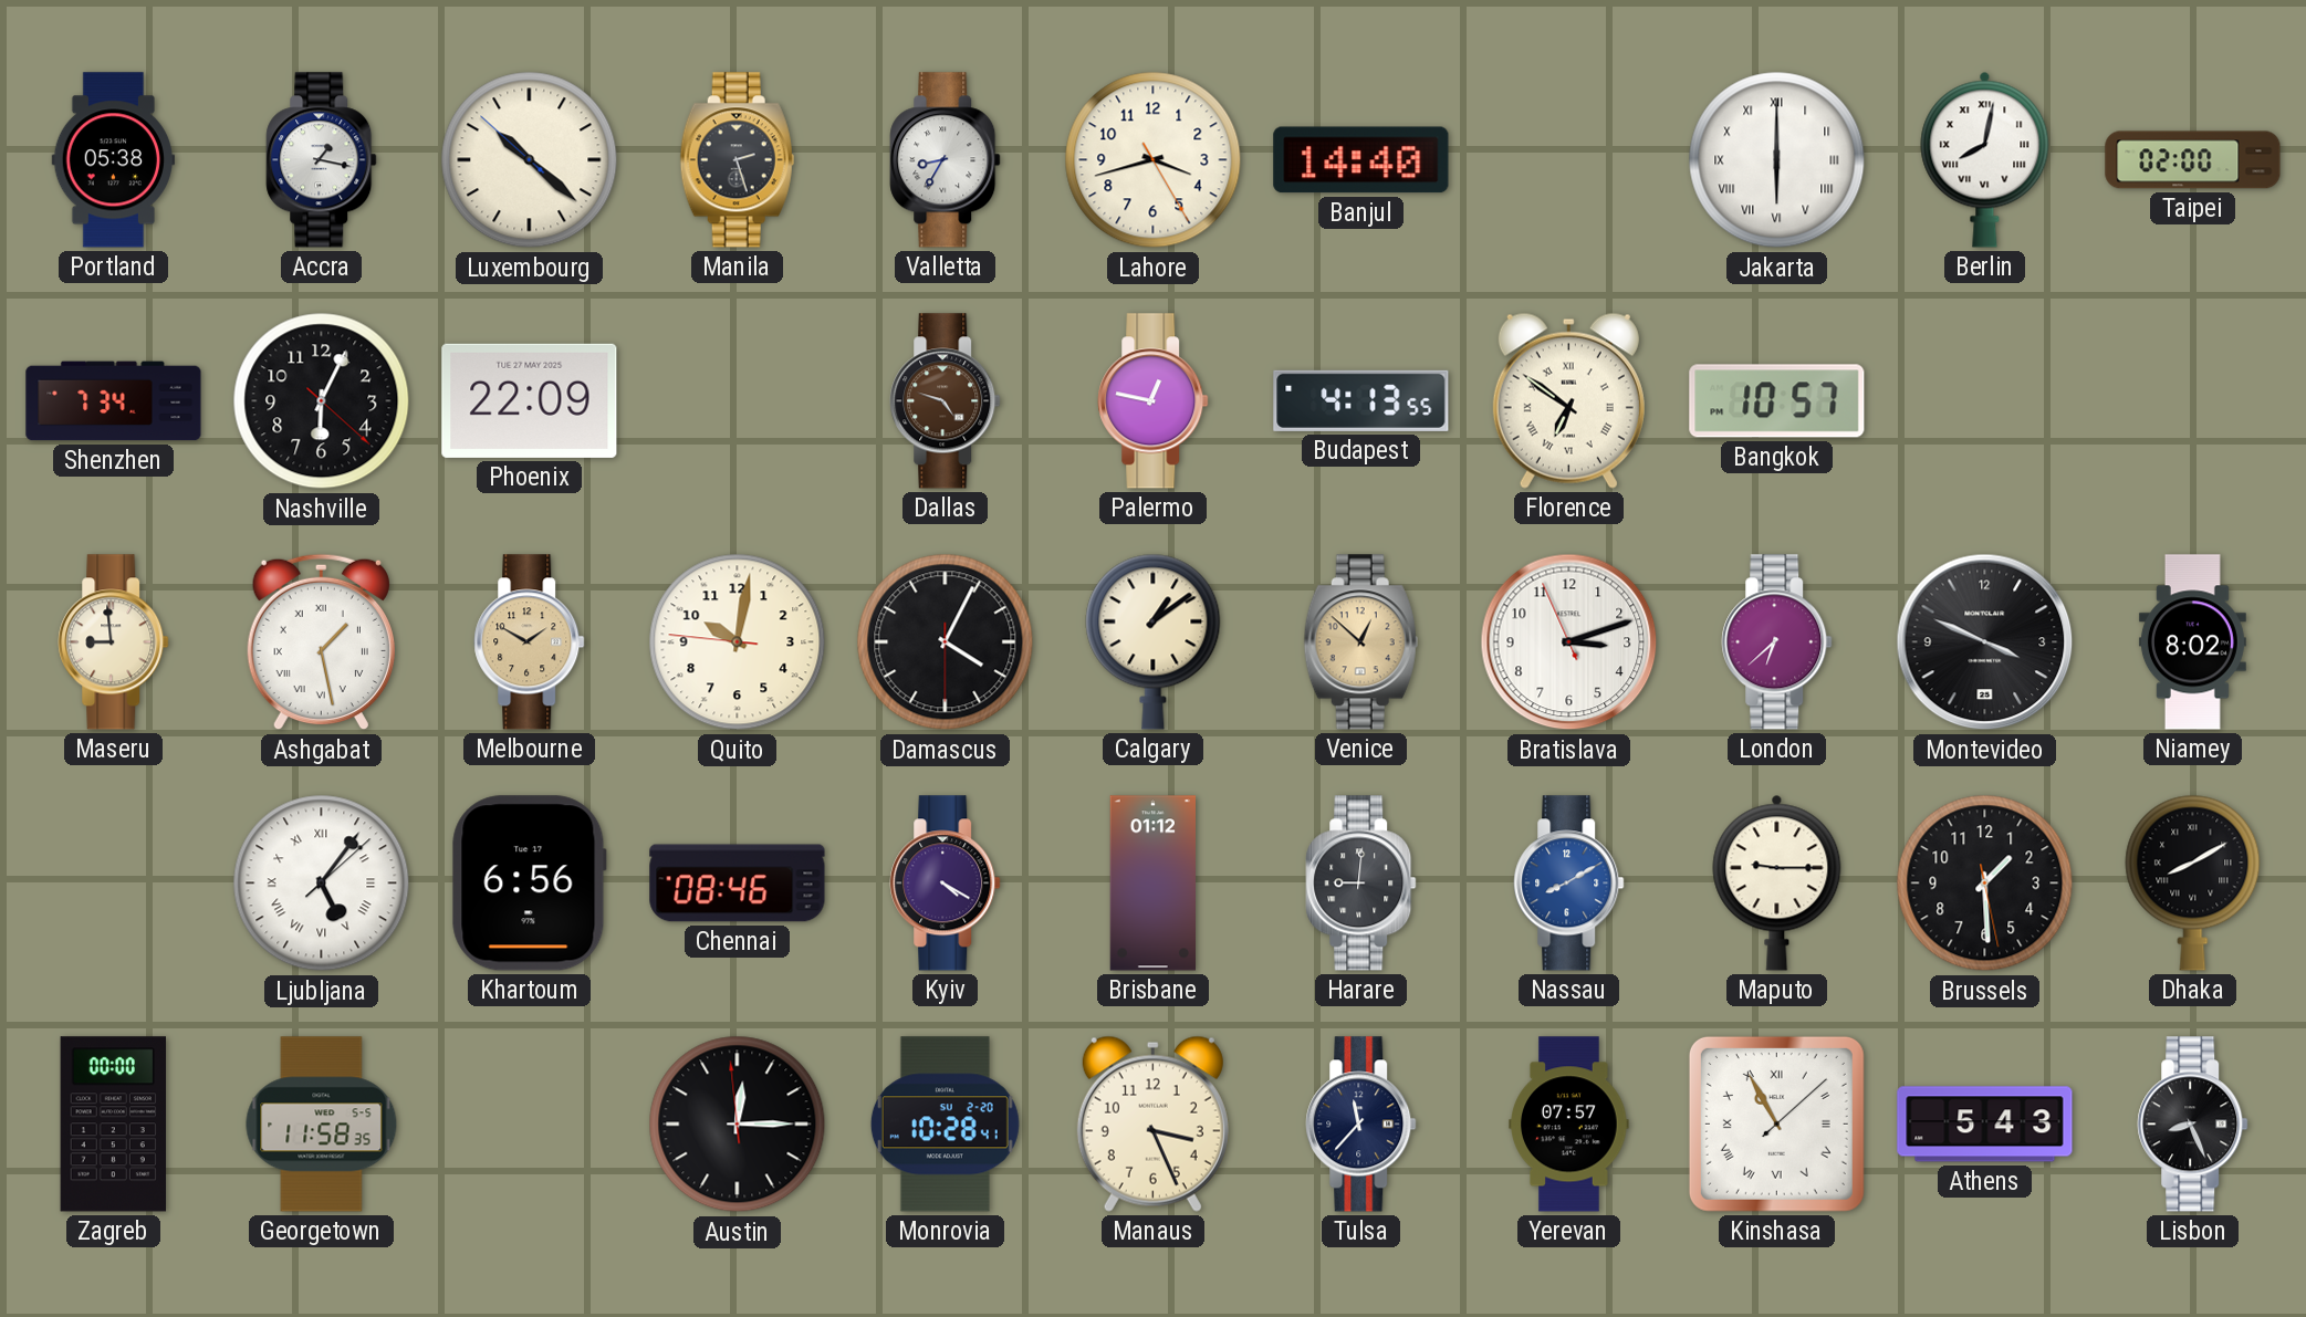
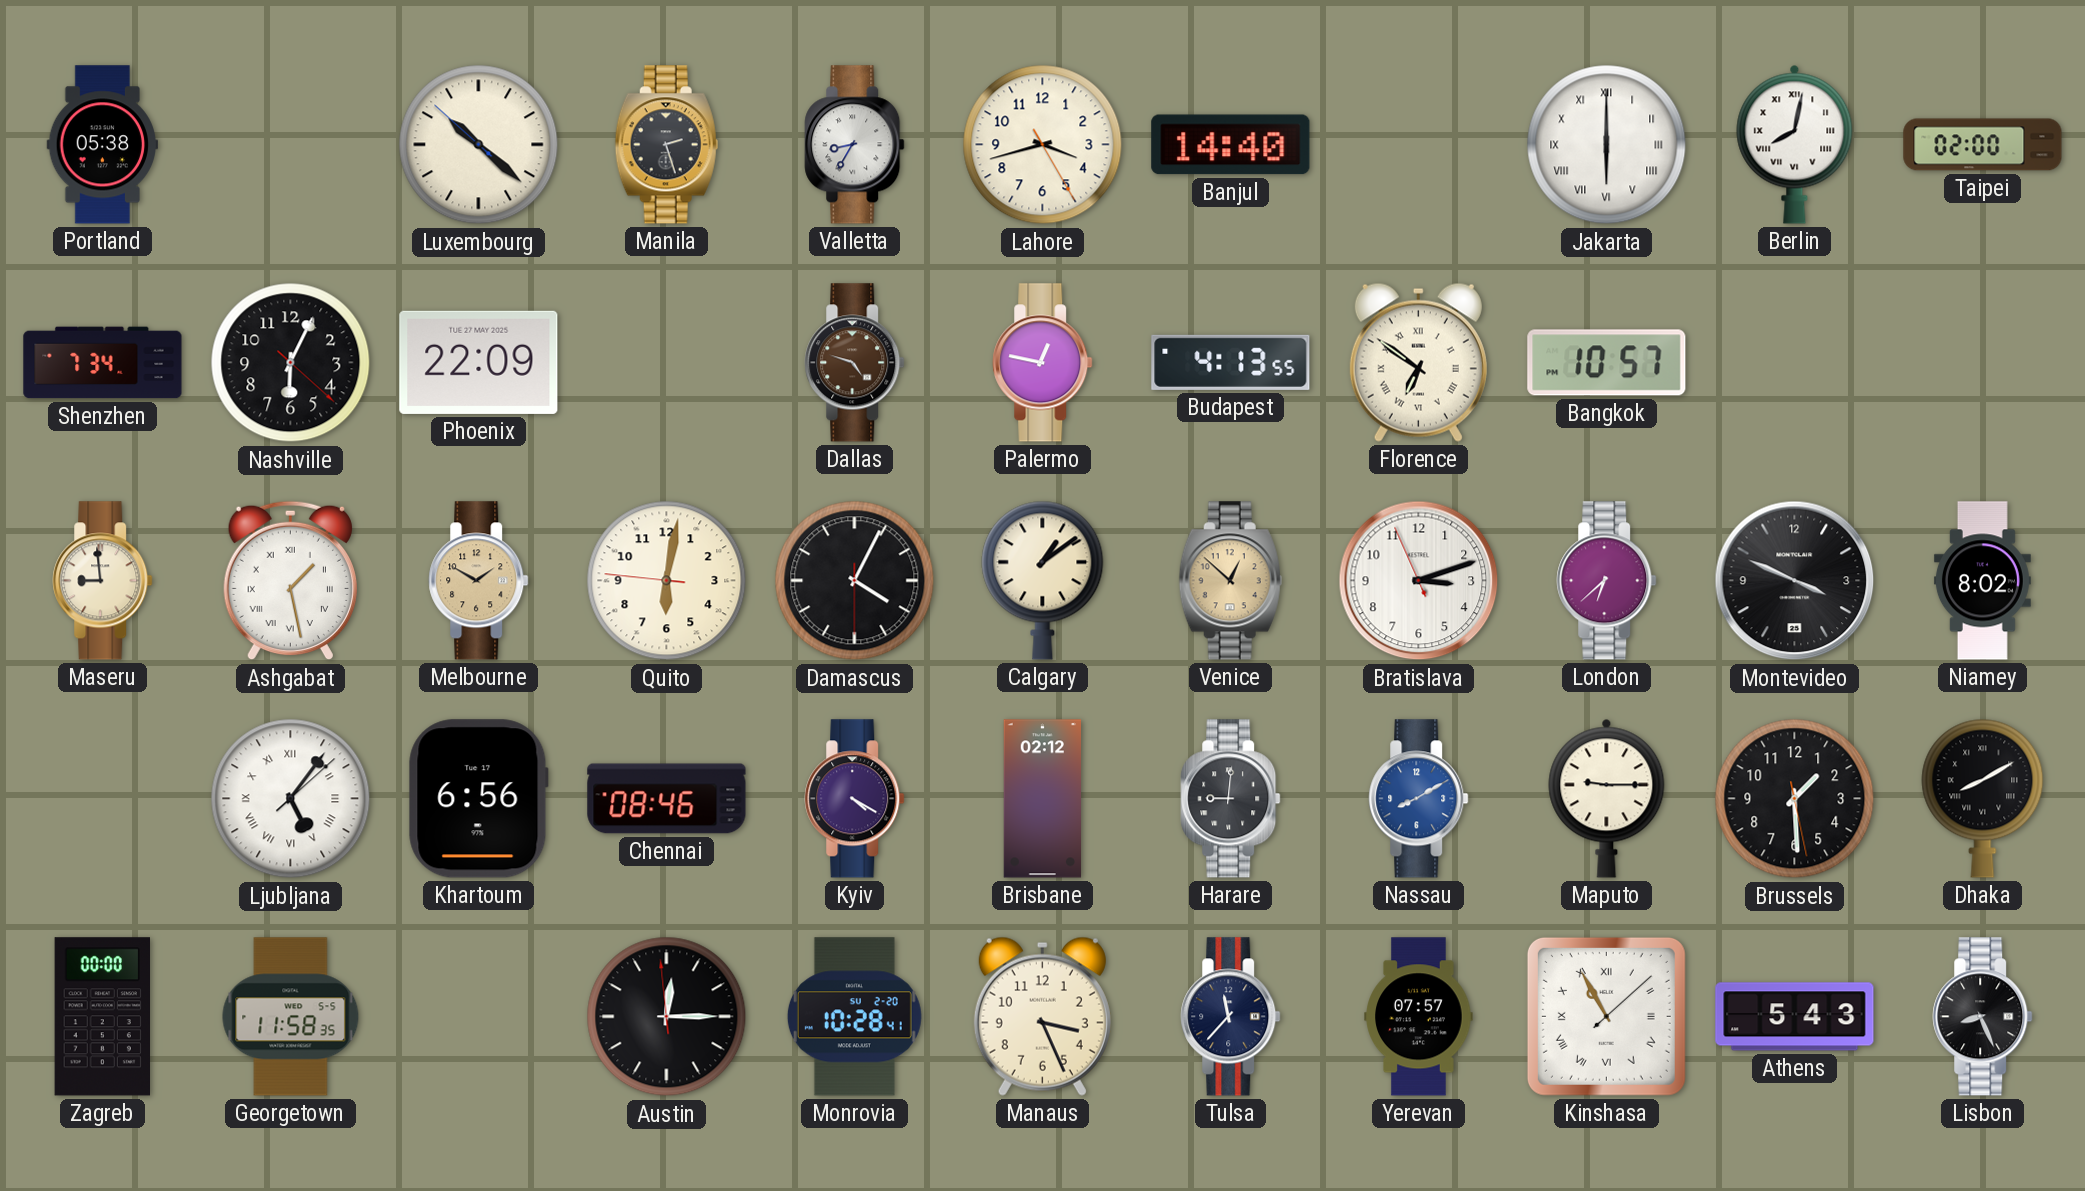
Accra: 1:17 -> none (322, 160)
Quito: 10:01 -> 6:01 (667, 581)
Brisbane: 01:12 -> 02:12 (1043, 799)
